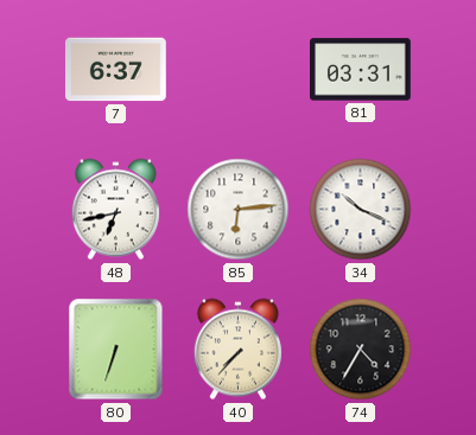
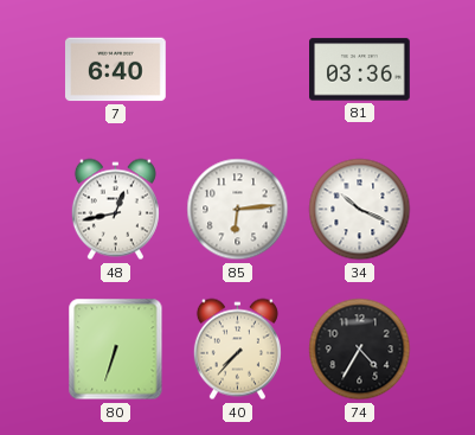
7: 6:37 -> 6:40 (116, 70)
81: 03:31 -> 03:36 (360, 70)
48: 6:43 -> 12:43 (115, 210)
